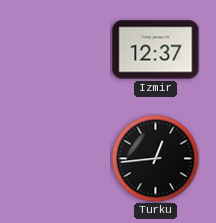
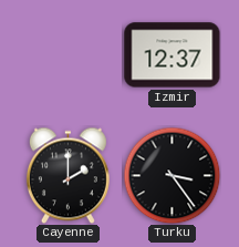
Cayenne: none -> 2:00 (67, 175)
Turku: 12:44 -> 3:24 (172, 175)
